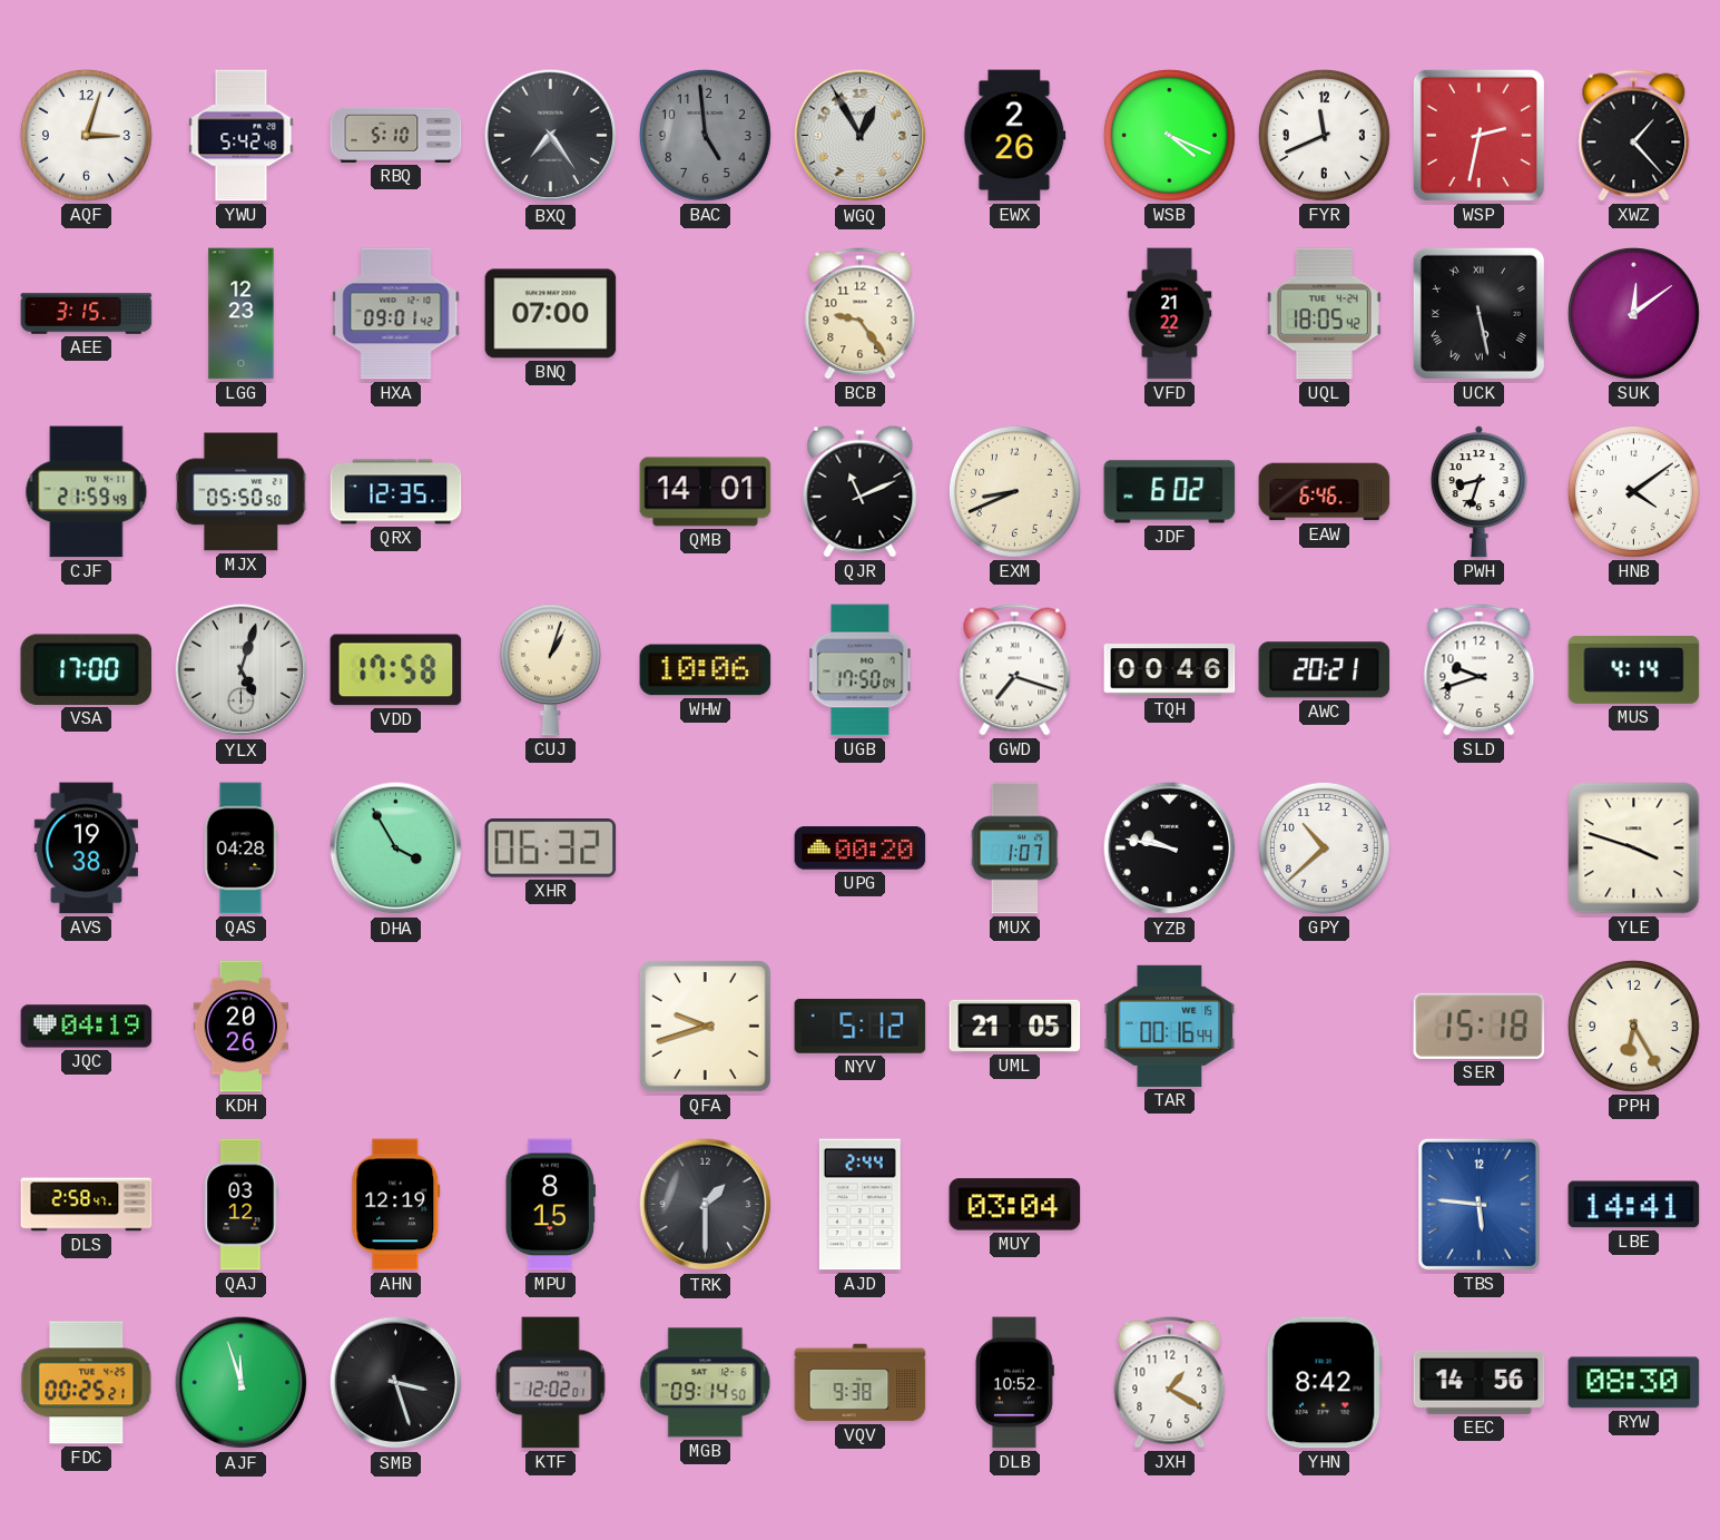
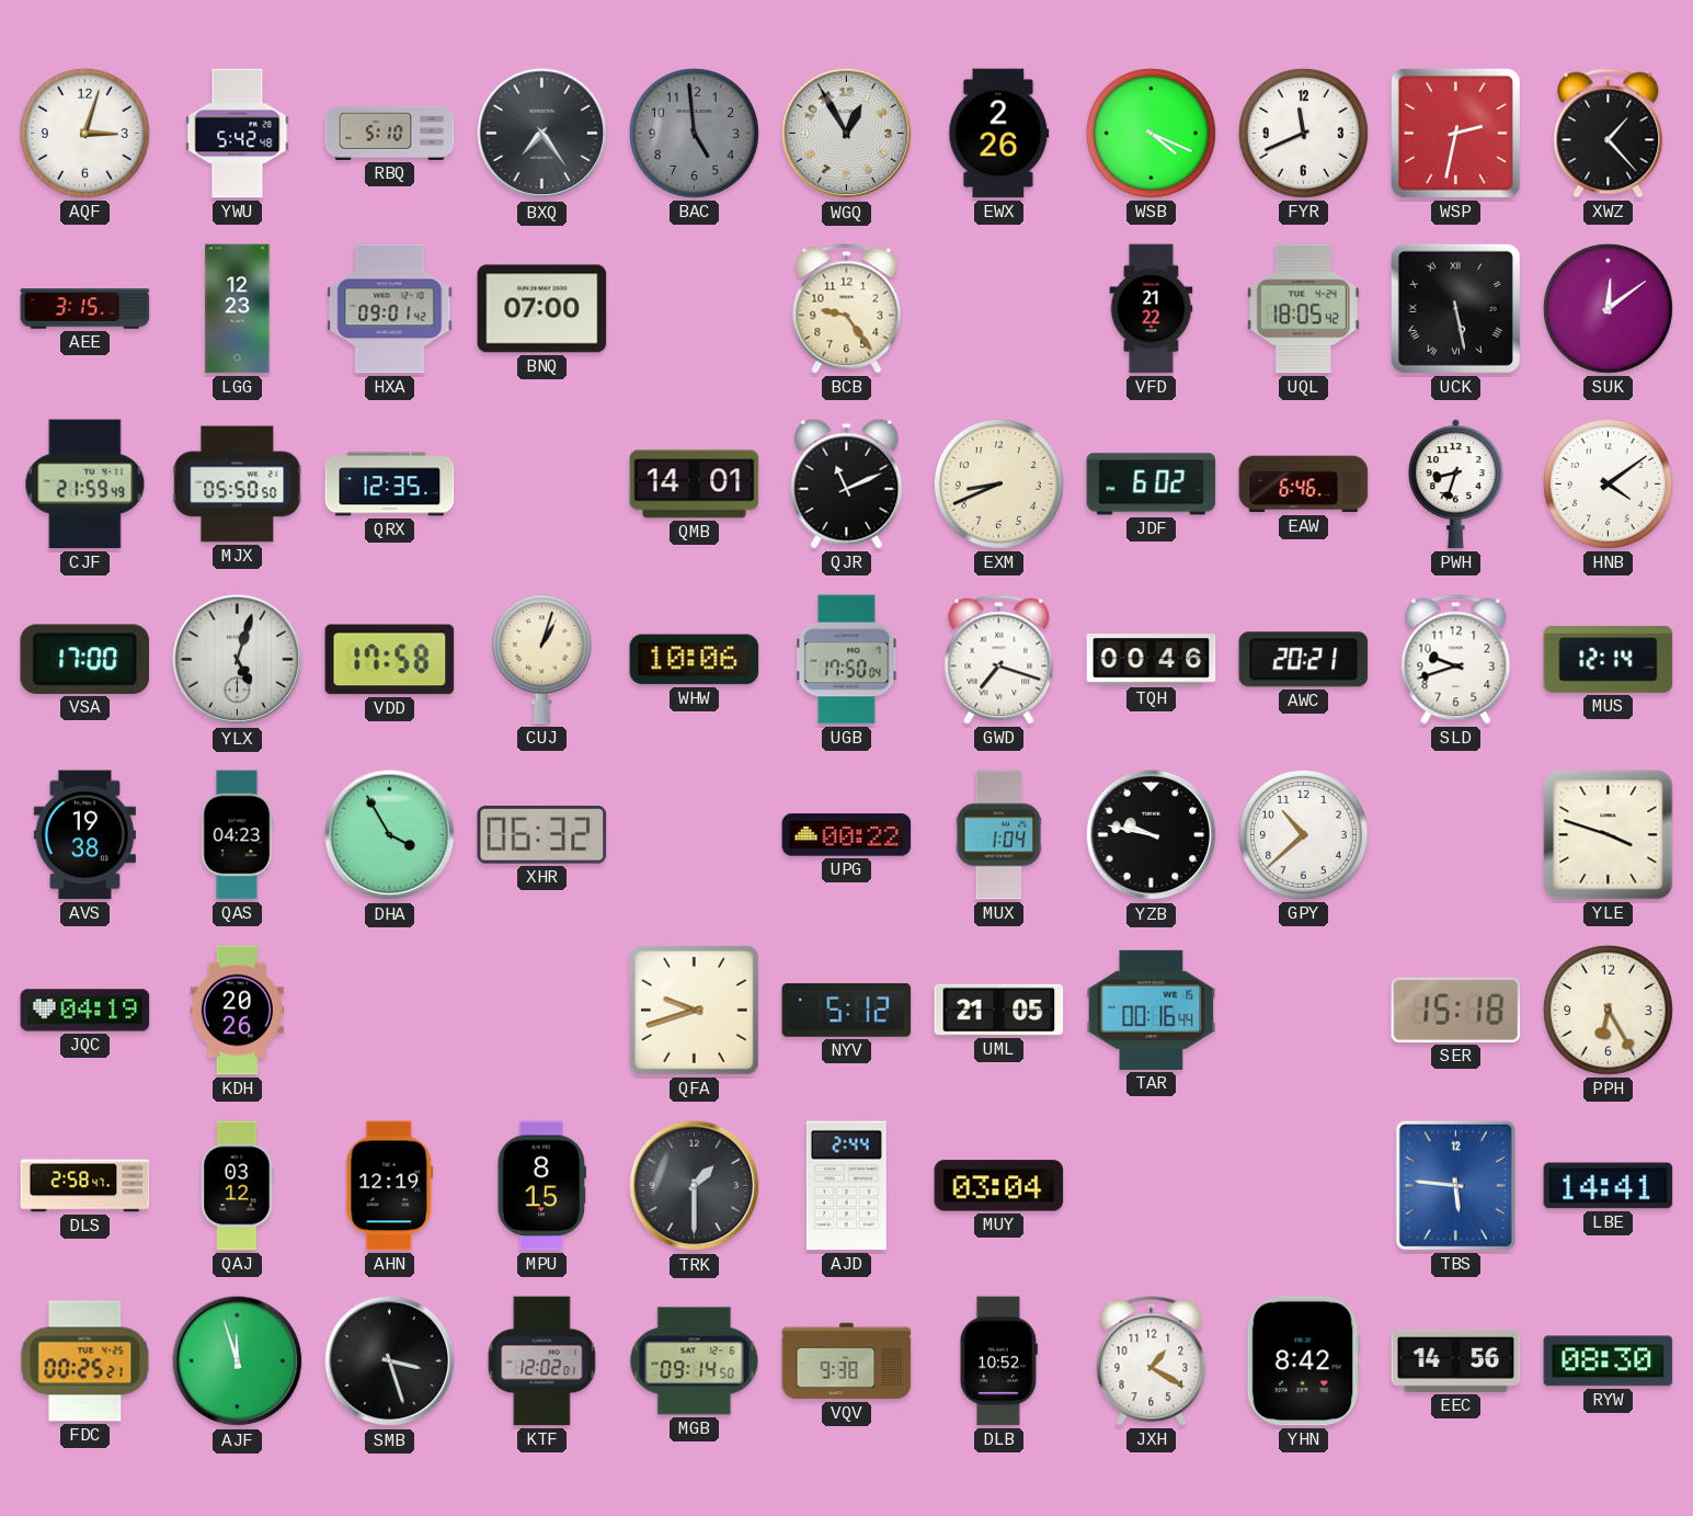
MUS: 4:14 -> 12:14 (1609, 659)
QAS: 04:28 -> 04:23 (237, 835)
UPG: 00:20 -> 00:22 (847, 835)
MUX: 1:07 -> 1:04 (999, 835)
